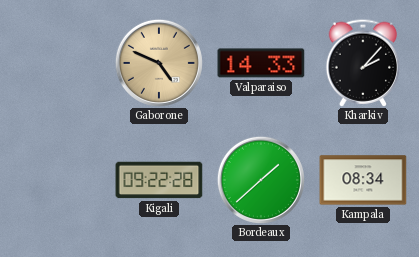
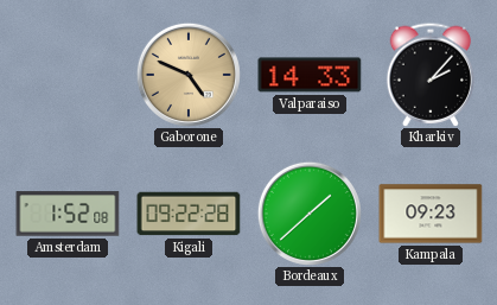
Amsterdam: none -> 1:52 (68, 214)
Kampala: 08:34 -> 09:23 (431, 214)
